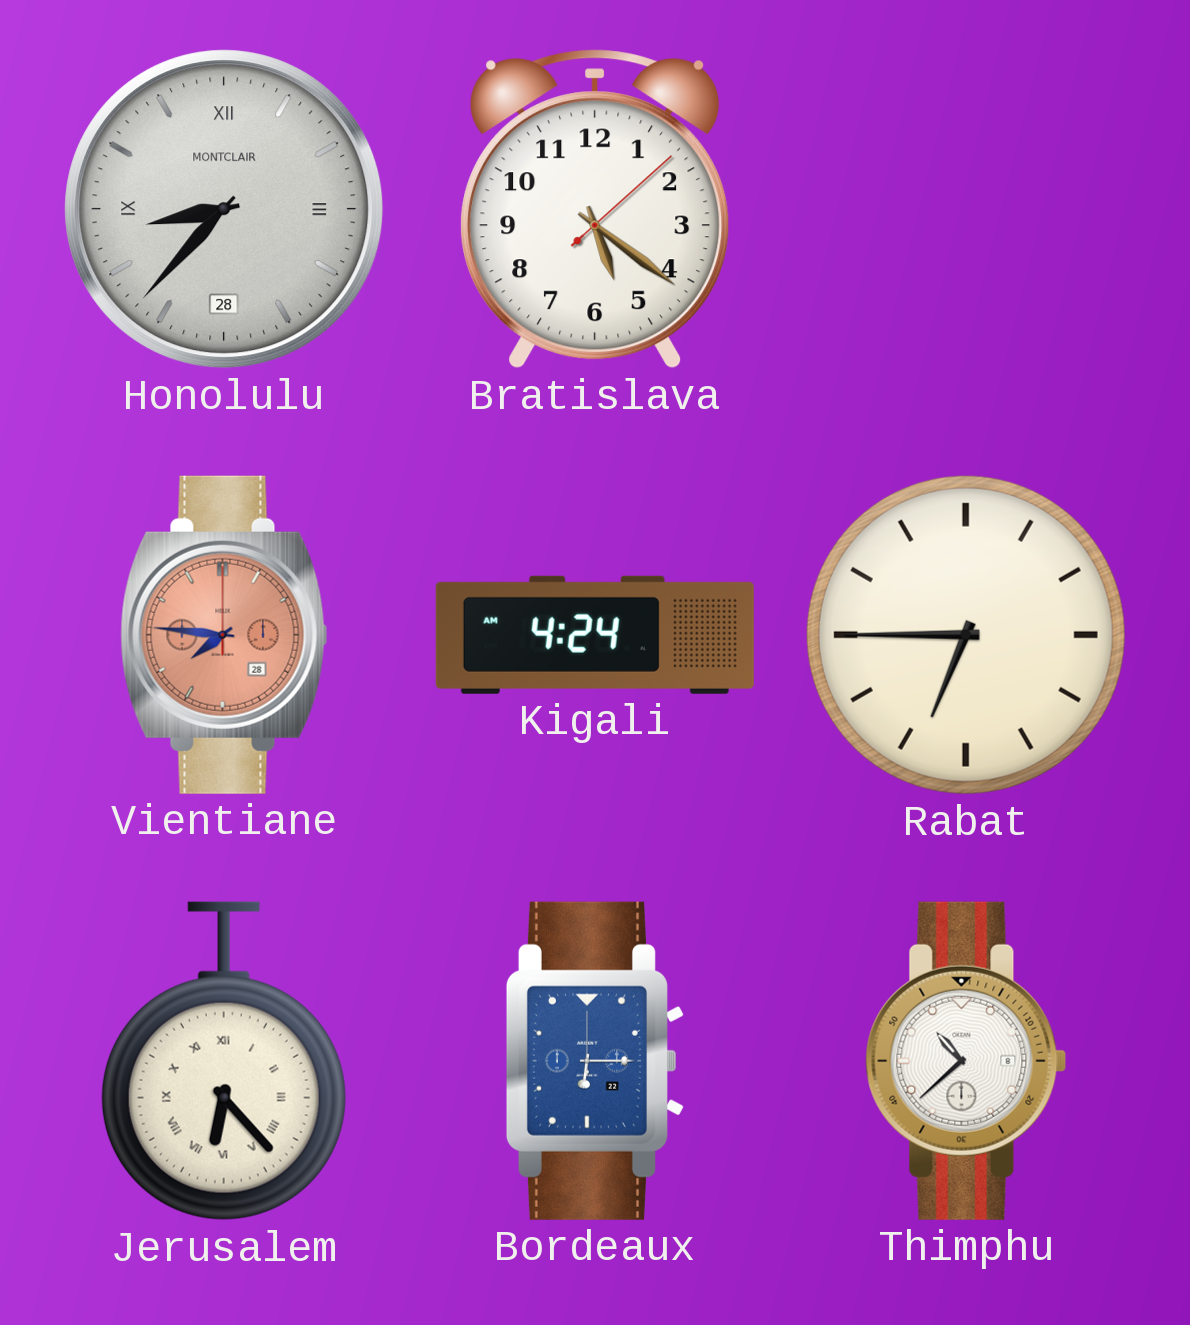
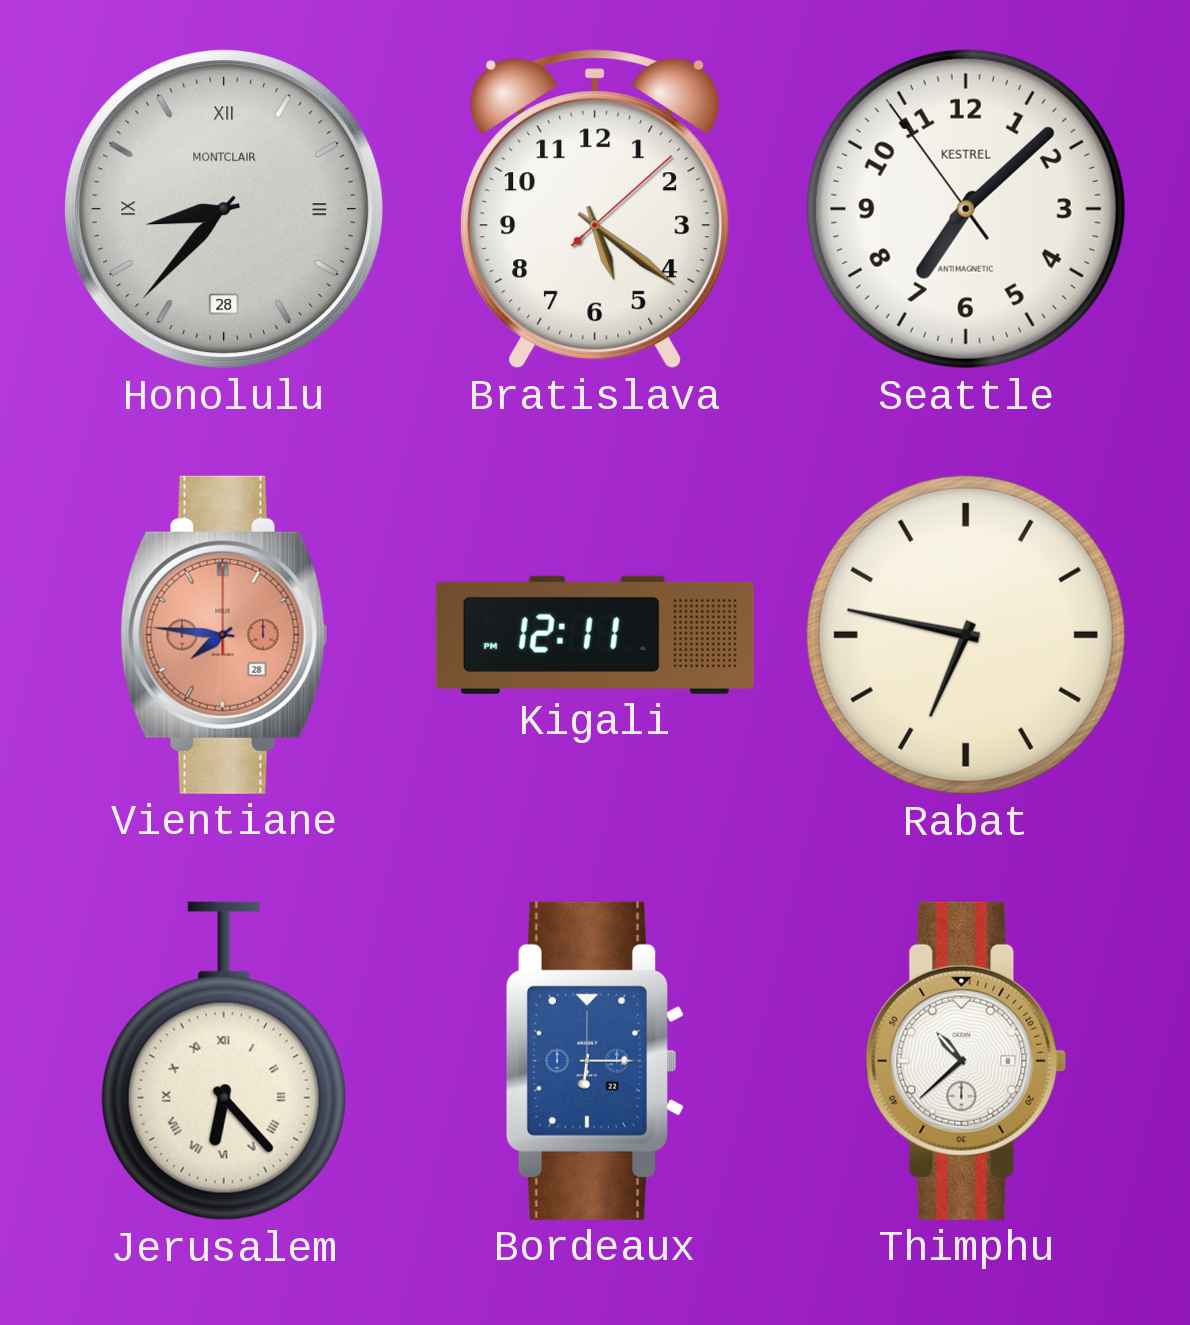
Seattle: none -> 7:07 (966, 209)
Kigali: 4:24 -> 12:11 (595, 635)
Rabat: 6:45 -> 6:47 (966, 635)
